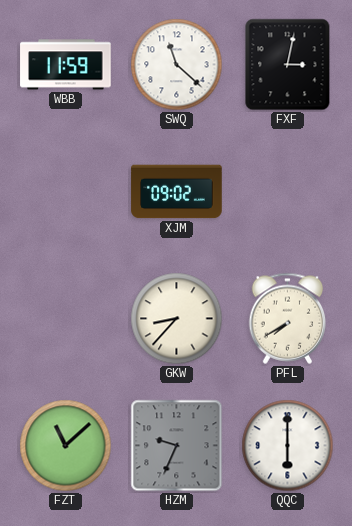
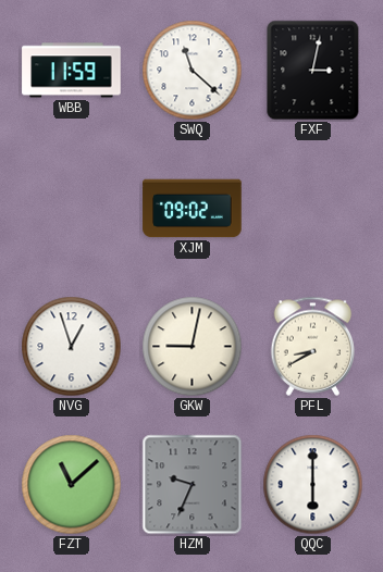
NVG: none -> 12:57 (72, 347)
GKW: 8:37 -> 9:02 (193, 347)
PFL: 7:40 -> 8:40 (313, 346)
